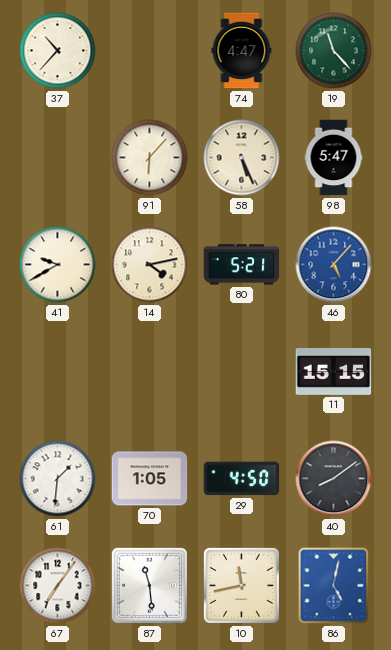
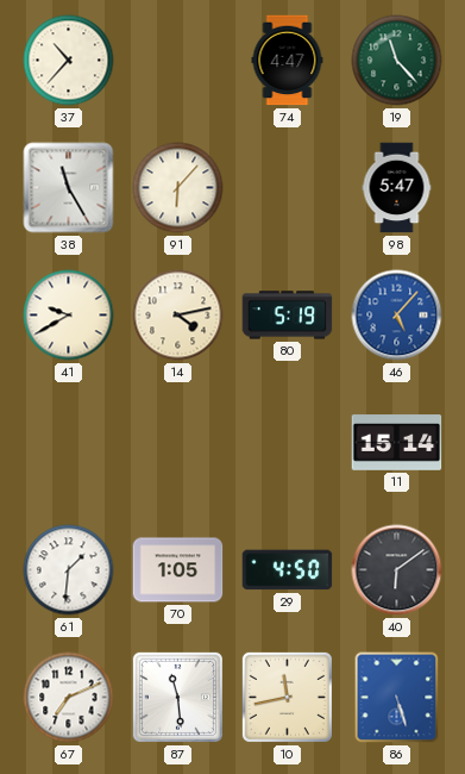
38: none -> 11:25 (69, 188)
58: 5:26 -> none (242, 158)
80: 5:21 -> 5:19 (288, 316)
11: 15:15 -> 15:14 (397, 443)
40: 8:09 -> 6:09 (397, 570)
67: 7:06 -> 7:11 (69, 698)
86: 5:02 -> 5:27 (397, 698)
